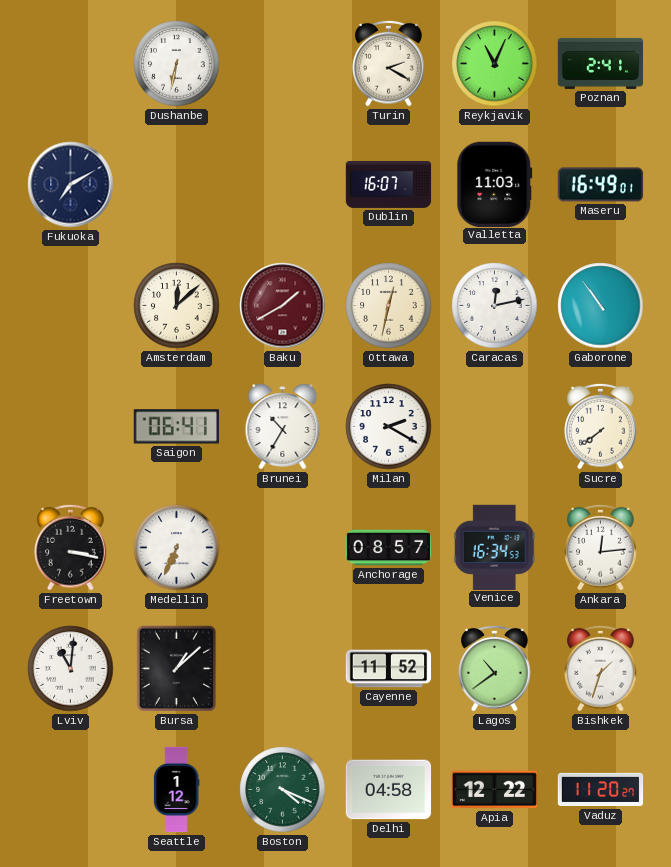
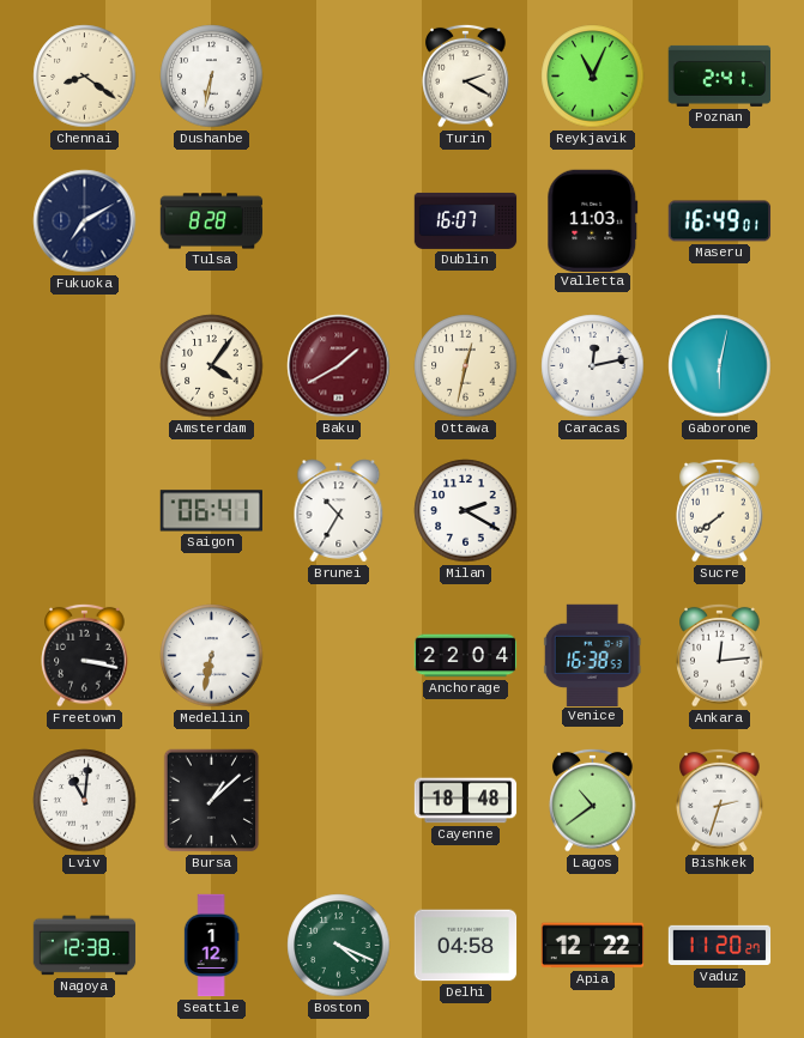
Chennai: none -> 8:21 (85, 77)
Tulsa: none -> 8:28 (212, 221)
Amsterdam: 12:08 -> 4:06 (212, 366)
Gaborone: 10:54 -> 6:02 (720, 366)
Medellin: 6:34 -> 6:32 (212, 656)
Anchorage: 08:57 -> 22:04 (466, 656)
Venice: 16:34 -> 16:38 (592, 655)
Cayenne: 11:52 -> 18:48 (466, 801)
Bishkek: 1:33 -> 2:33 (720, 800)
Nagoya: none -> 12:38 (85, 946)
